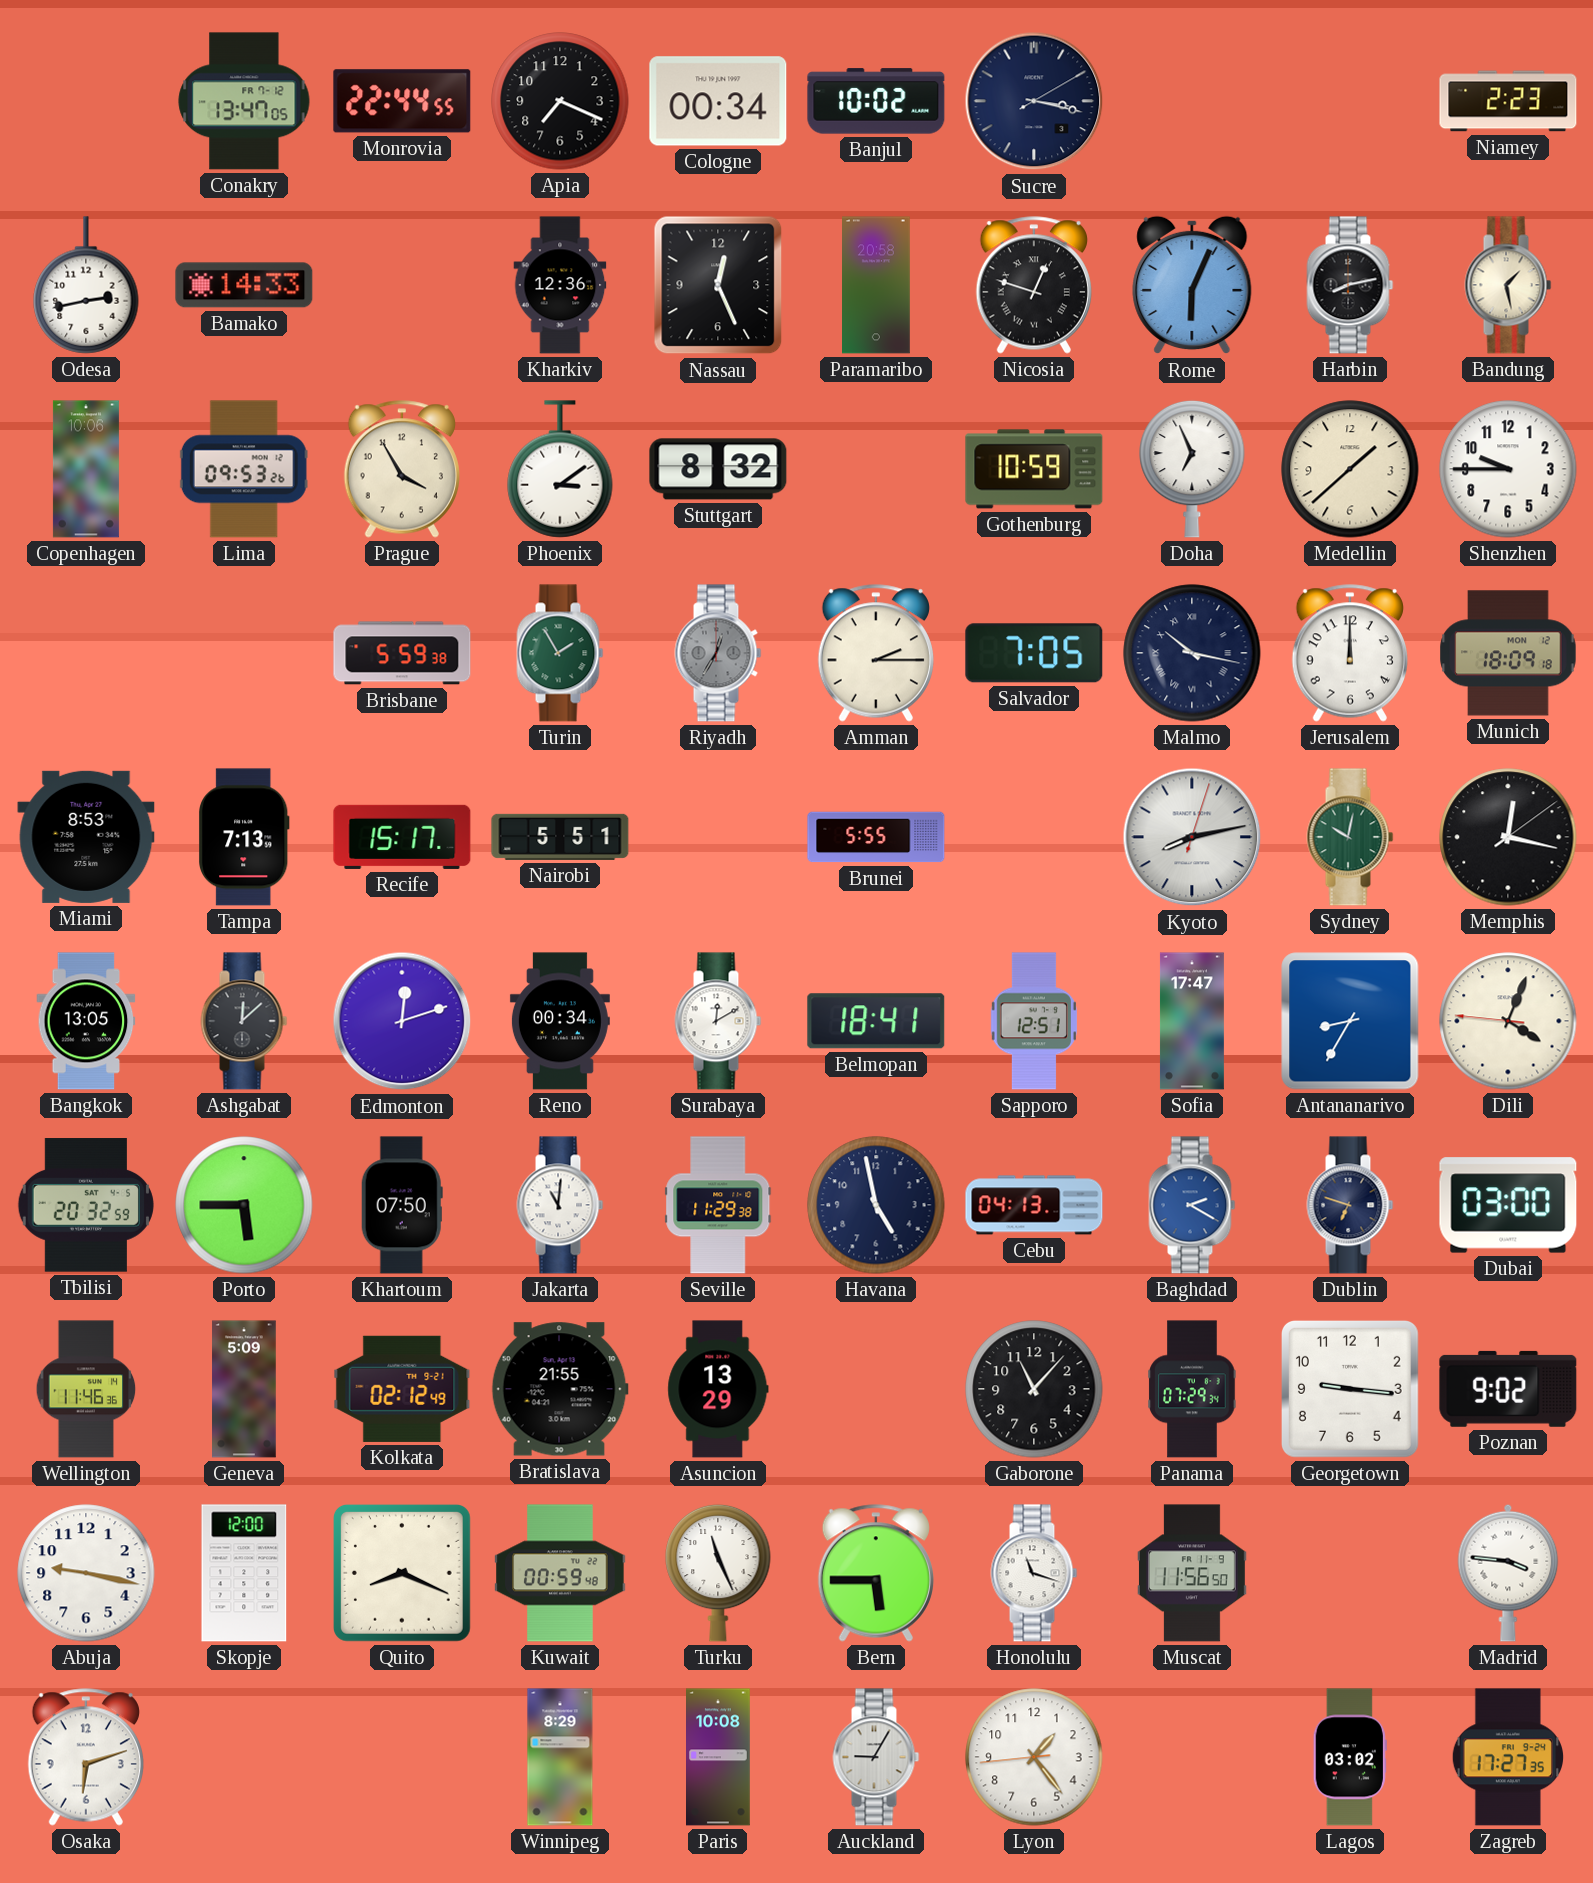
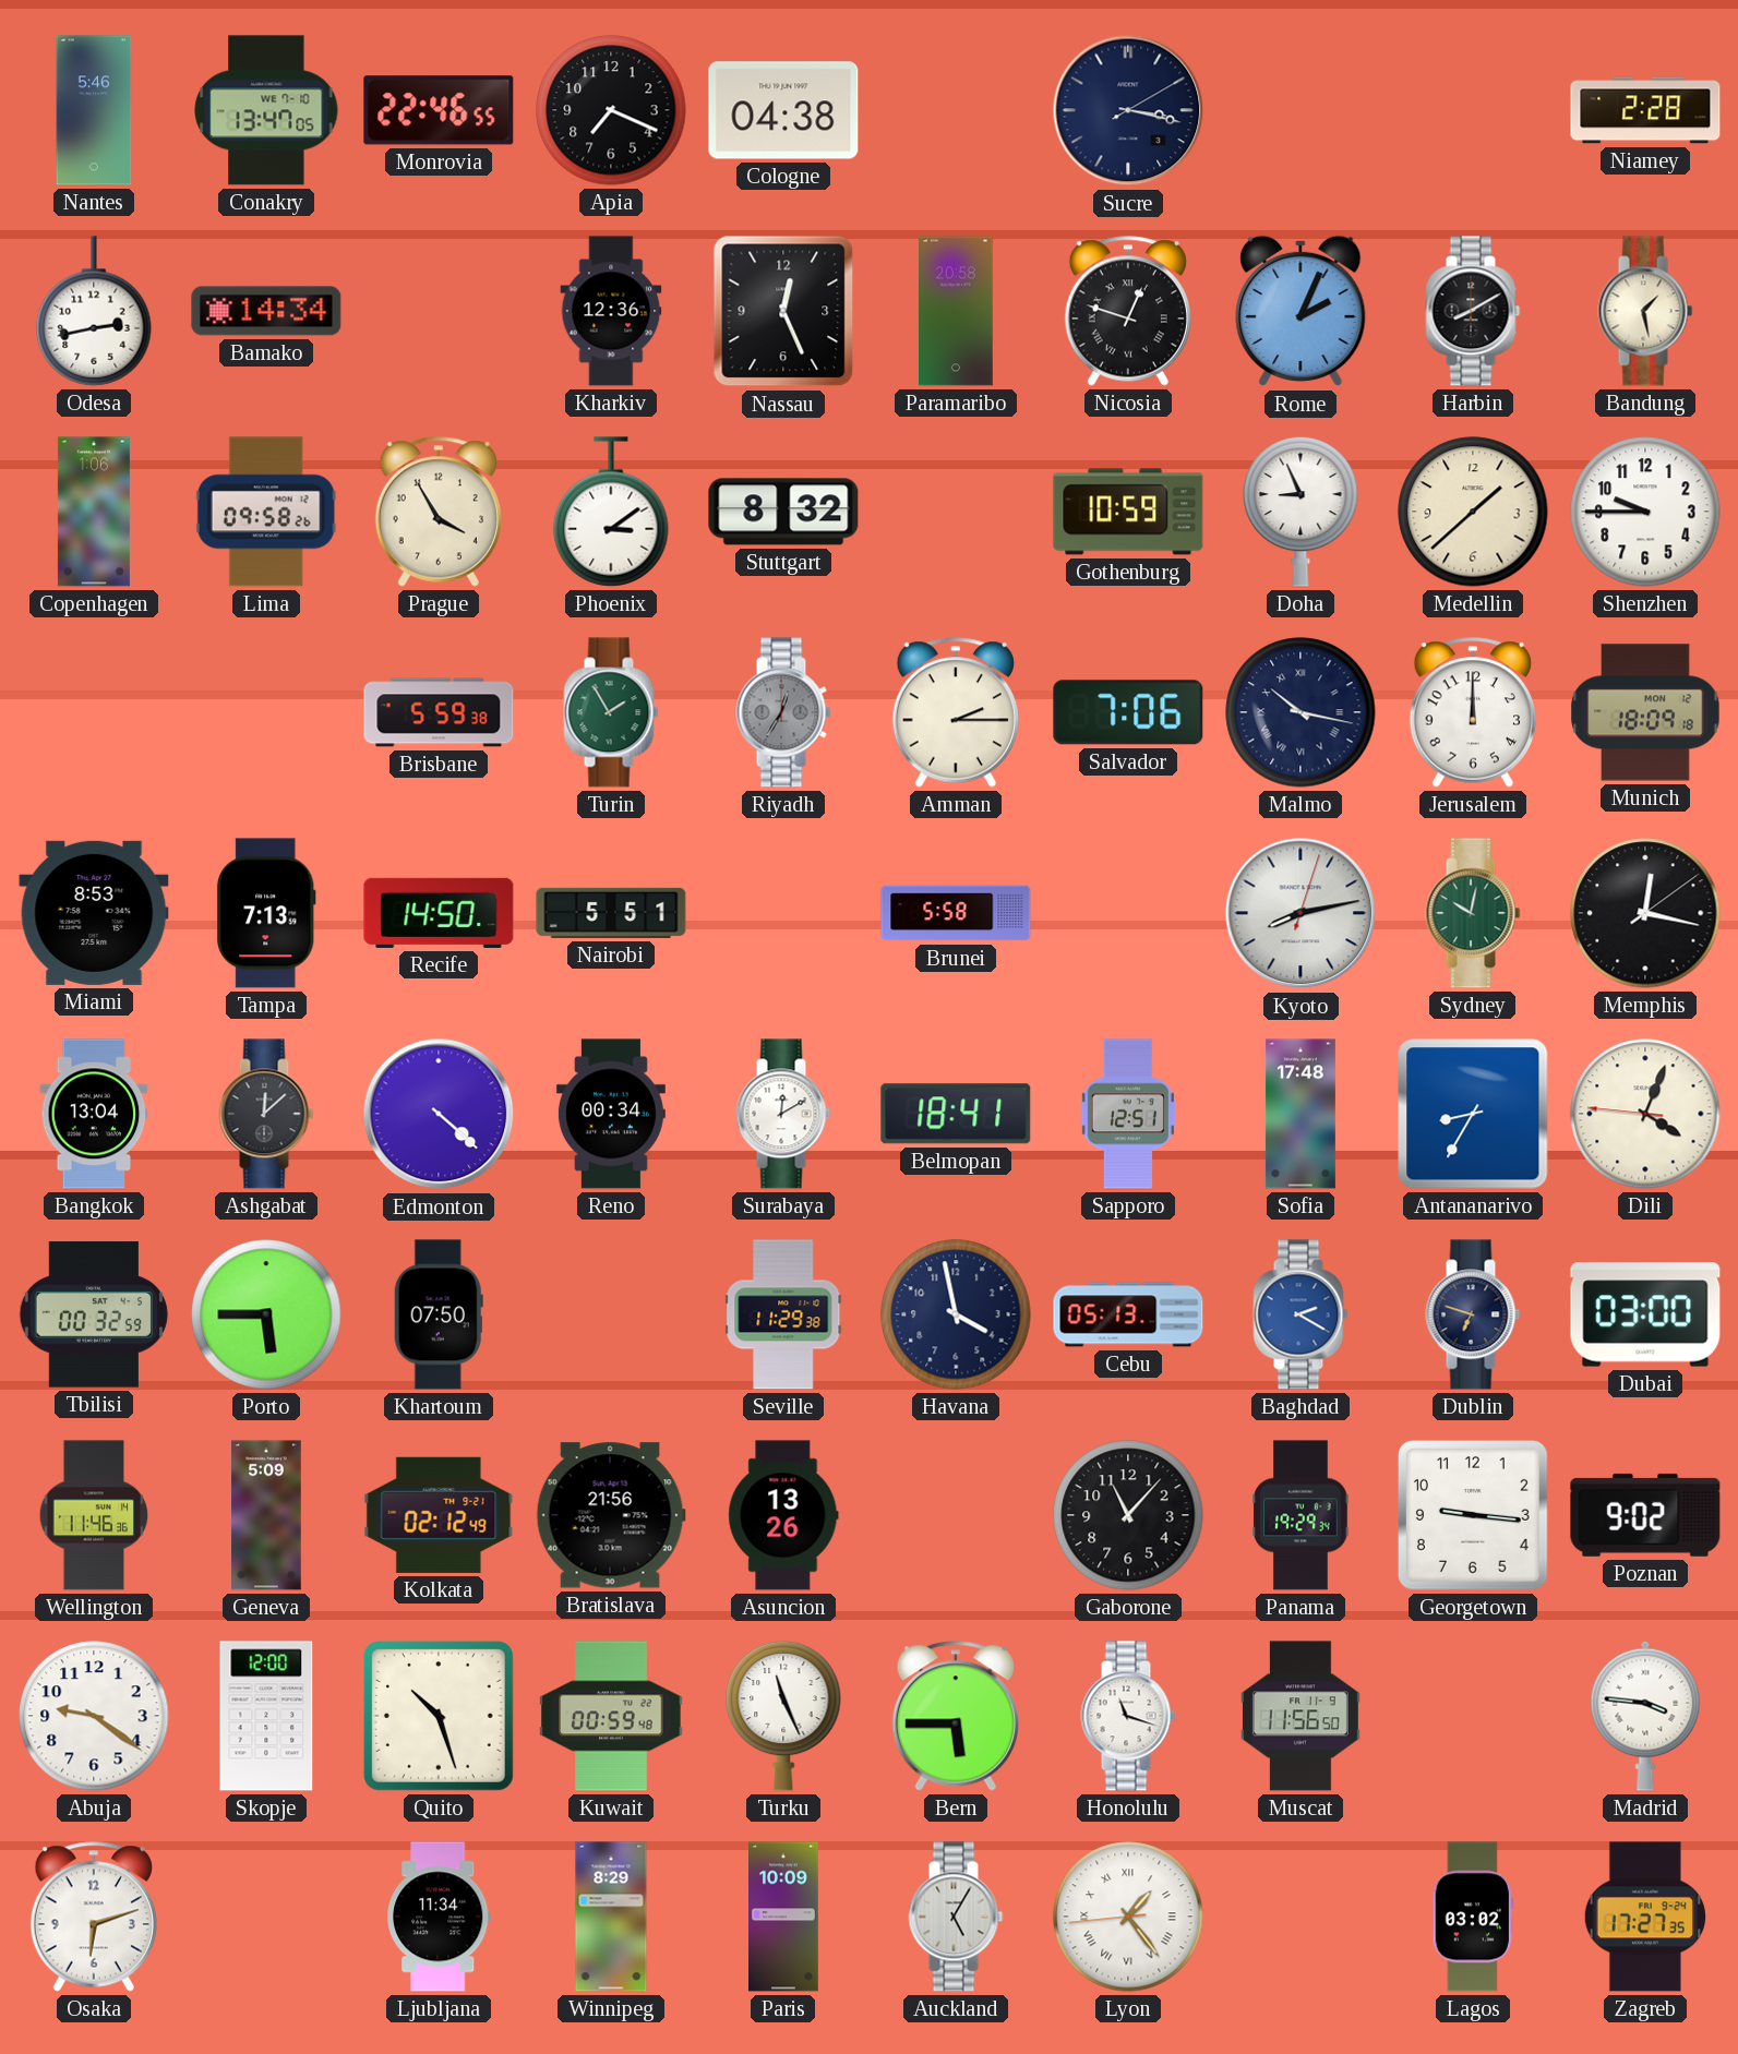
Nantes: none -> 5:46 (94, 110)
Conakry date: FR 7-12 -> WE 7-10 (266, 110)
Monrovia: 22:44 -> 22:46 (439, 110)
Cologne: 00:34 -> 04:38 (783, 110)
Banjul: 10:02 -> none (876, 101)
Niamey: 2:23 -> 2:28 (1645, 110)
Bamako: 14:33 -> 14:34 (266, 311)
Rome: 6:04 -> 2:04 (1300, 311)
Harbin: 8:13 -> 8:10 (1473, 311)
Copenhagen: 10:06 -> 1:06 (94, 512)
Lima: 09:53 -> 09:58 (266, 512)
Doha: 6:56 -> 8:56 (1300, 512)
Salvador: 7:05 -> 7:06 (1128, 712)
Recife: 15:17 -> 14:50 (439, 913)
Brunei: 5:55 -> 5:58 (956, 913)
Bangkok: 13:05 -> 13:04 (94, 1114)
Edmonton: 12:12 -> 4:22 (439, 1114)
Sofia: 17:47 -> 17:48 (1300, 1114)
Tbilisi: 20:32 -> 00:32 (94, 1314)
Jakarta: 11:01 -> none (560, 1205)
Havana: 4:58 -> 3:58 (956, 1314)
Cebu: 04:13 -> 05:13 (1128, 1314)
Bratislava: 21:55 -> 21:56 (611, 1515)
Asuncion: 13:29 -> 13:26 (783, 1515)
Panama: 07:29 -> 19:29 (1300, 1515)
Abuja: 9:17 -> 9:21 (94, 1716)
Quito: 8:19 -> 10:27 (439, 1716)
Ljubljana: none -> 11:34 (439, 1917)
Paris: 10:08 -> 10:09 (784, 1917)
Auckland: 9:05 -> 5:05 (956, 1917)
Lyon numerals: Arabic -> Roman (1128, 1917)
